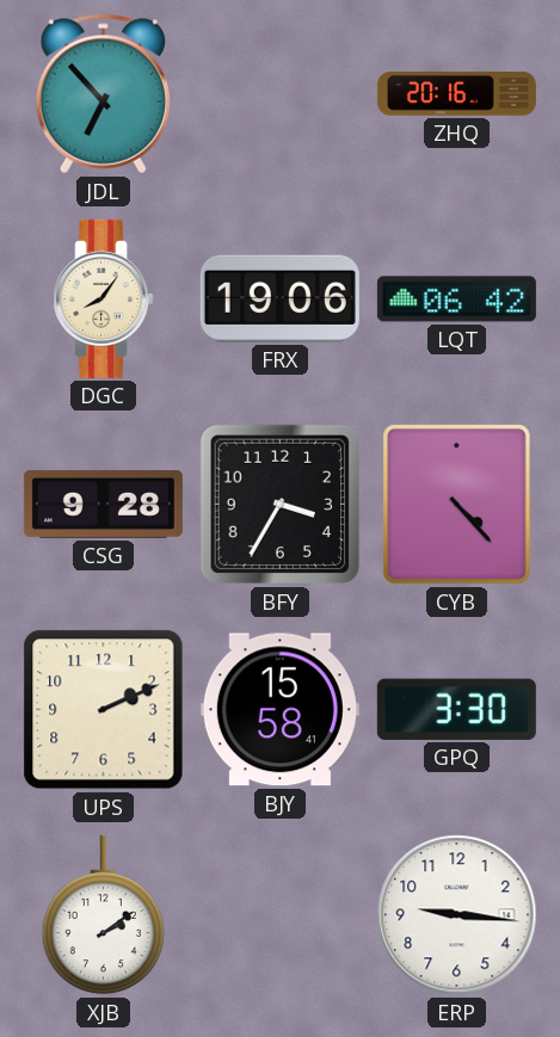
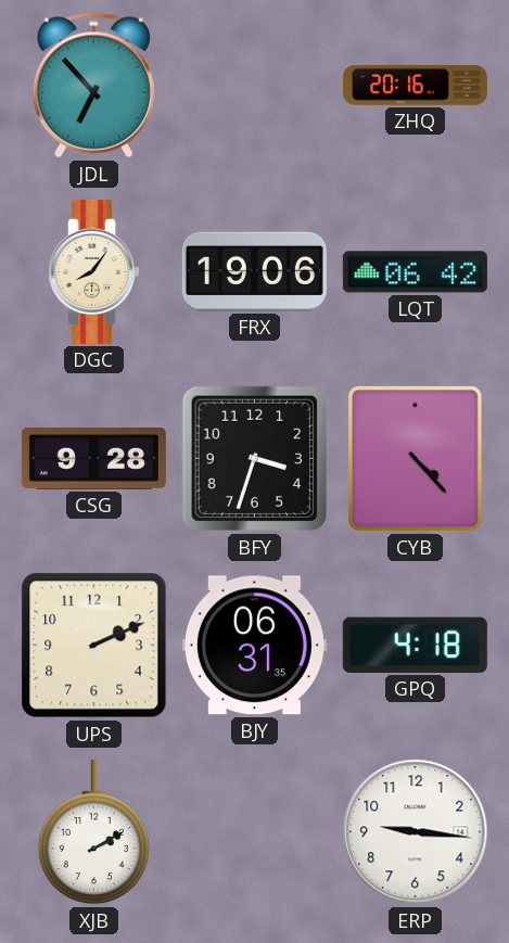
BFY: 3:35 -> 3:33 (255, 459)
BJY: 15:58 -> 06:31 (254, 646)
GPQ: 3:30 -> 4:18 (415, 645)
XJB: 2:09 -> 2:10 (93, 832)
